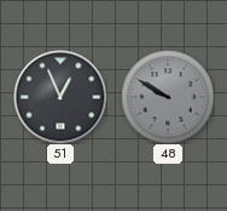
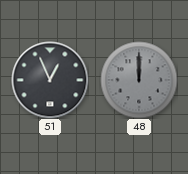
48: 9:50 -> 12:00 (139, 80)
